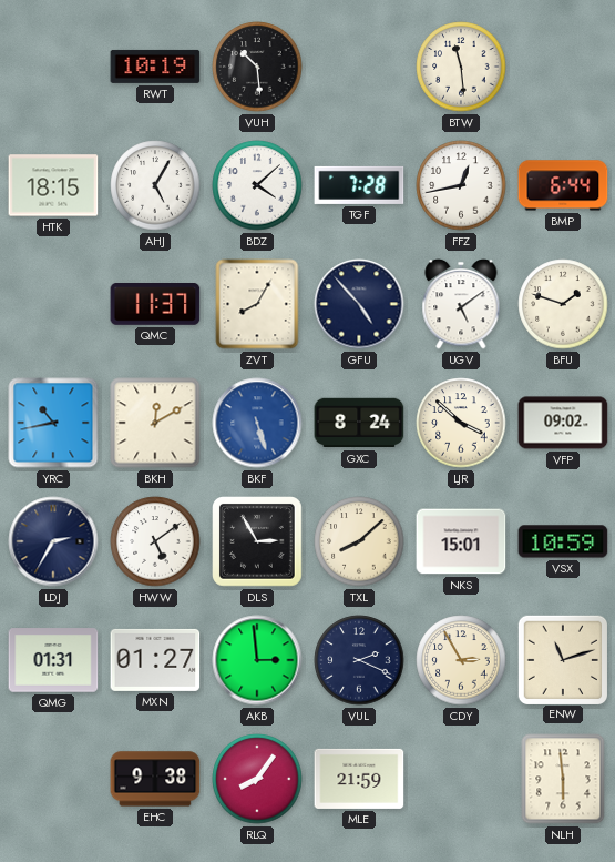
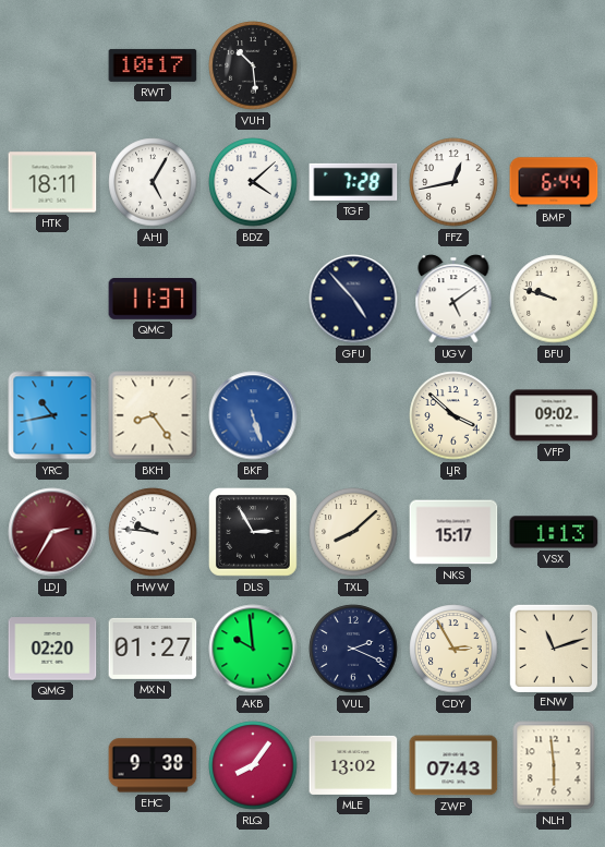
RWT: 10:19 -> 10:17 (153, 65)
BTW: 11:29 -> none (461, 67)
HTK: 18:15 -> 18:11 (52, 182)
ZVT: 8:05 -> none (257, 304)
BFU: 1:48 -> 9:48 (554, 299)
BKH: 12:10 -> 8:24 (153, 415)
GXC: 8:24 -> none (359, 423)
LDJ dial: navy -> burgundy (52, 532)
HWW: 5:09 -> 9:46 (153, 532)
NKS: 15:01 -> 15:17 (453, 532)
VSX: 10:59 -> 1:13 (554, 532)
QMG: 01:31 -> 02:20 (52, 649)
AKB: 2:59 -> 9:59 (253, 649)
MLE: 21:59 -> 13:02 (353, 765)
ZWP: none -> 07:43 (453, 765)
